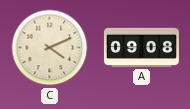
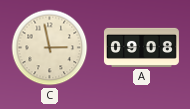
C: 4:11 -> 2:58 (50, 48)
